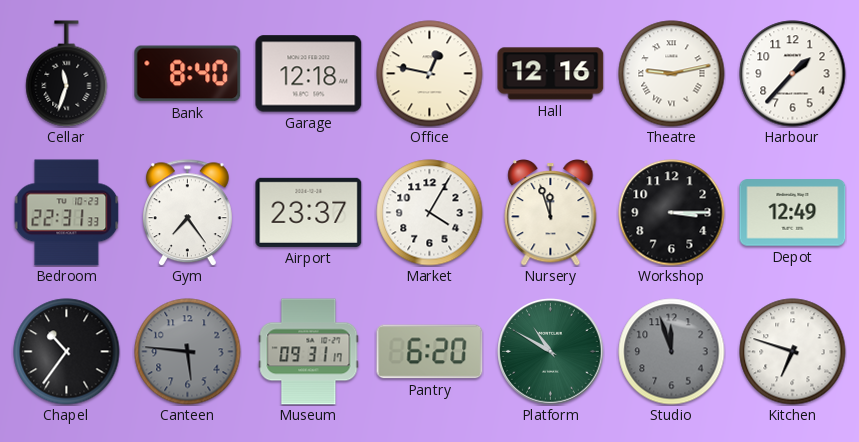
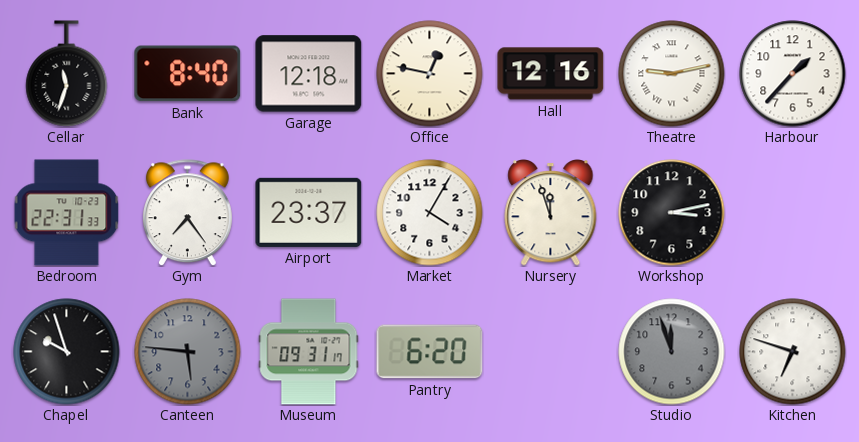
Workshop: 3:15 -> 3:13 (672, 213)
Depot: 12:49 -> none (793, 213)
Chapel: 10:36 -> 9:57 (67, 352)
Platform: 10:50 -> none (551, 352)
